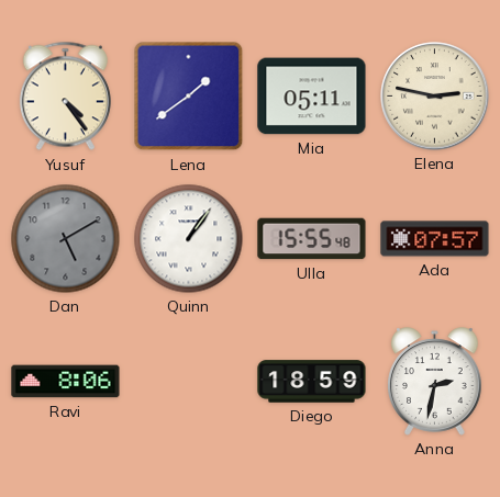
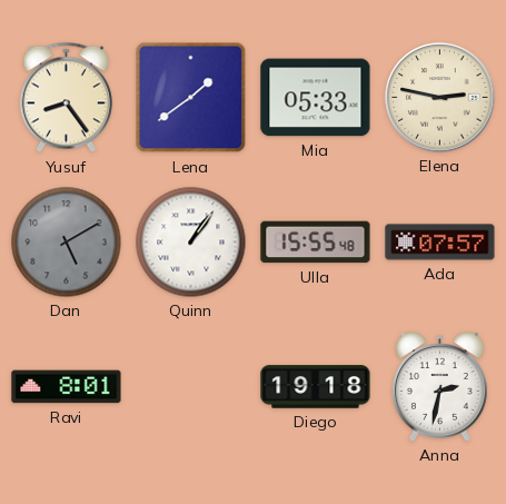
Yusuf: 4:24 -> 8:24 (66, 98)
Mia: 05:11 -> 05:33 (316, 98)
Ravi: 8:06 -> 8:01 (67, 387)
Diego: 18:59 -> 19:18 (316, 387)
